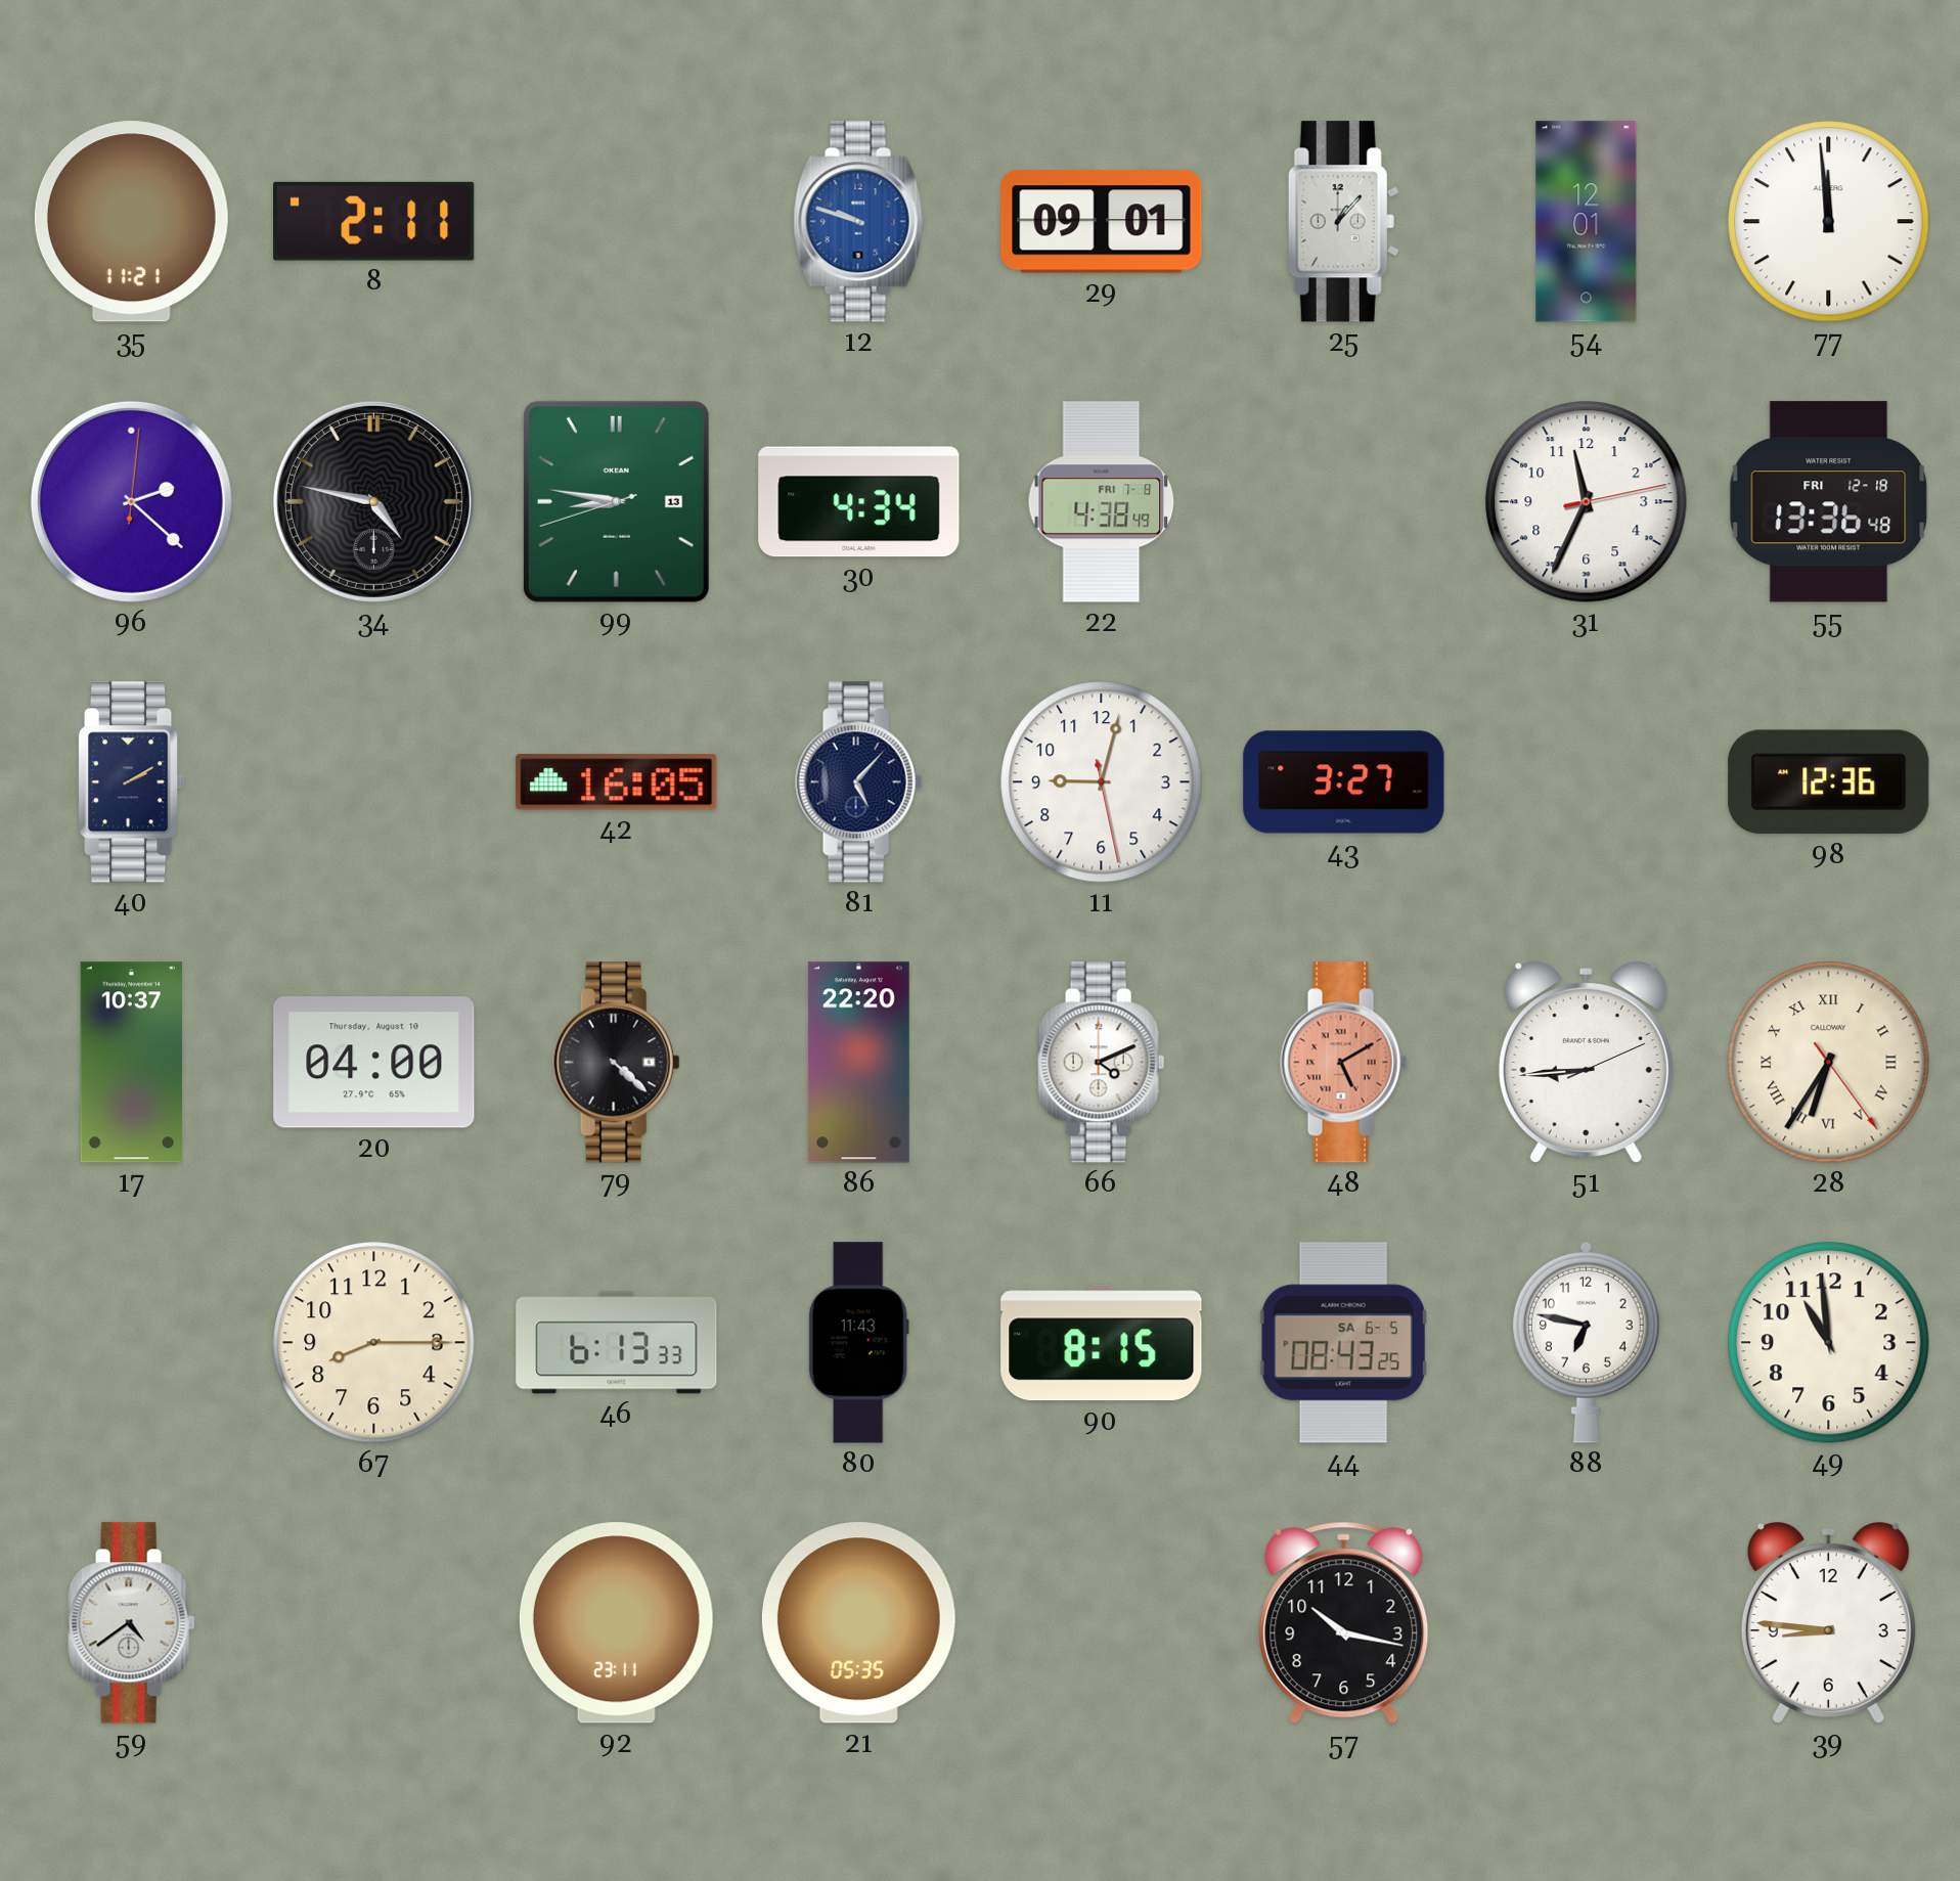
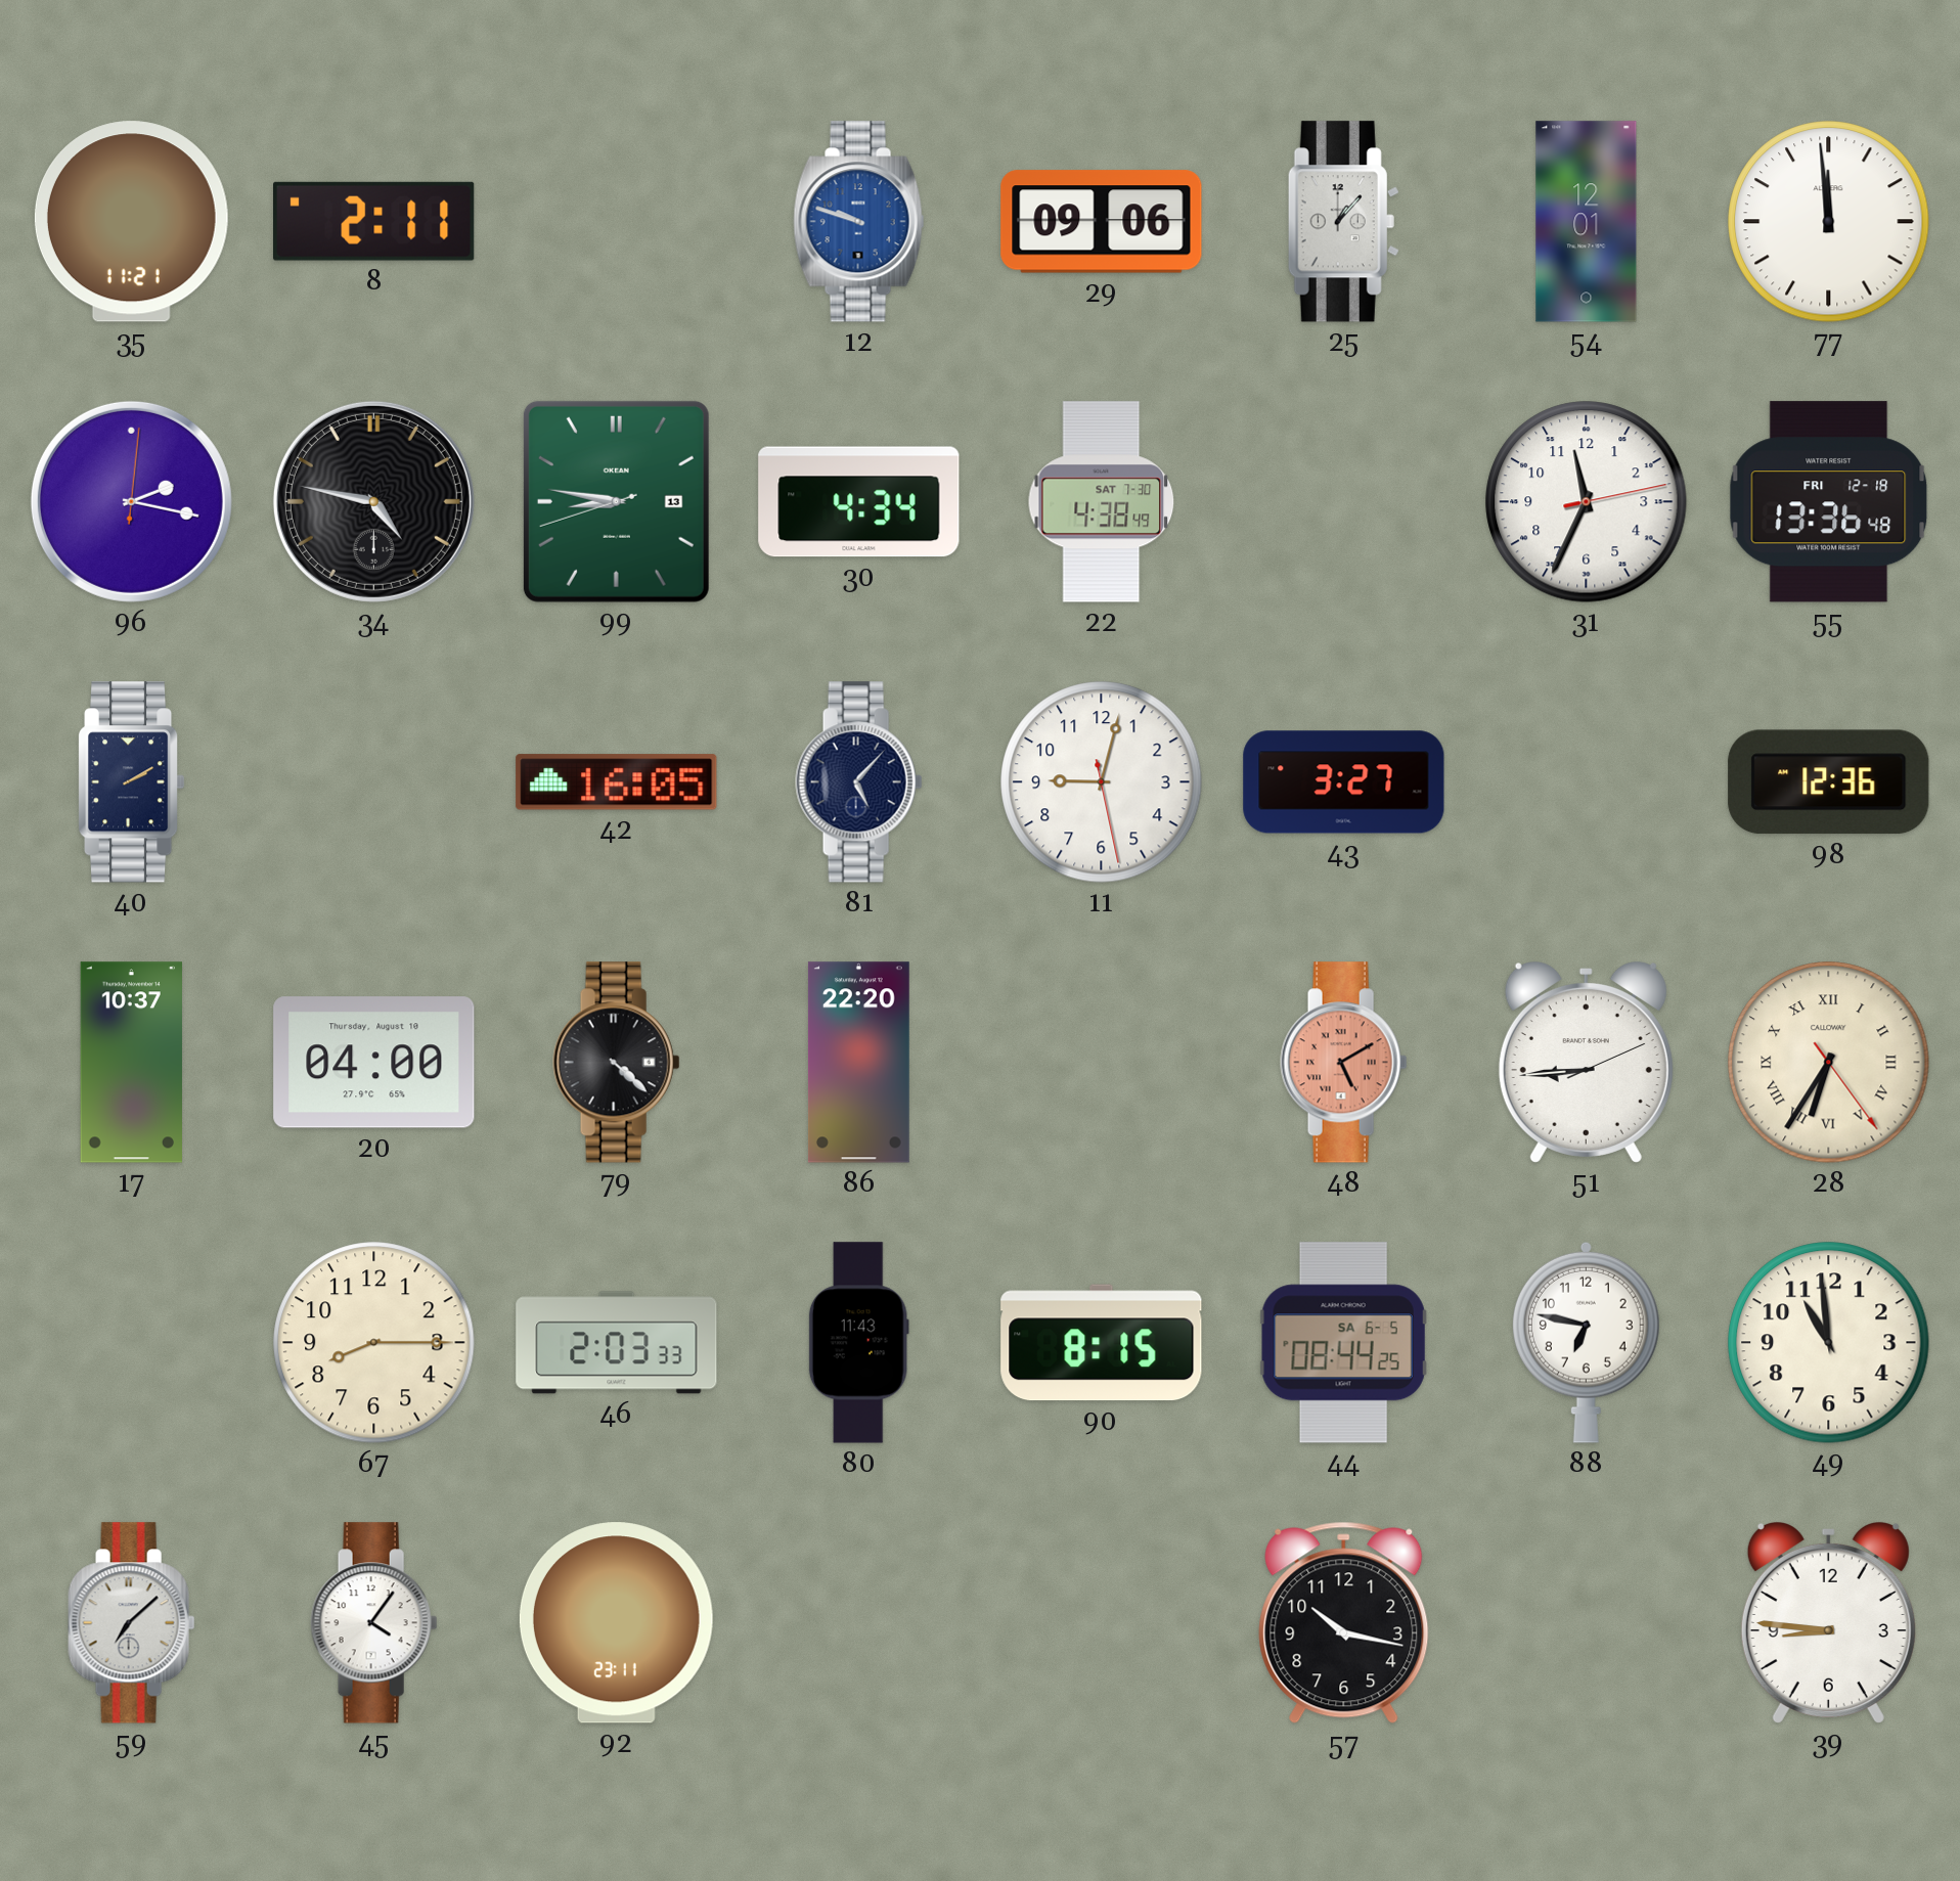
29: 09:01 -> 09:06 (1102, 222)
96: 2:22 -> 2:17 (131, 501)
22 date: FRI 7-8 -> SAT 7-30 (1102, 502)
66: 4:11 -> none (1102, 1063)
46: 6:13 -> 2:03 (617, 1343)
44: 08:43 -> 08:44 (1343, 1343)
59: 4:39 -> 7:08 (132, 1623)
45: none -> 4:06 (374, 1623)
21: 05:35 -> none (858, 1623)
